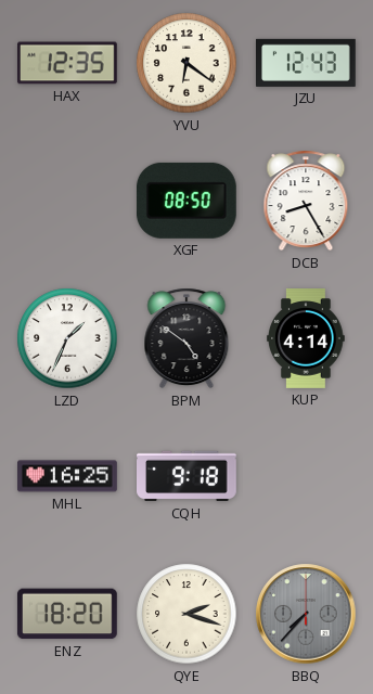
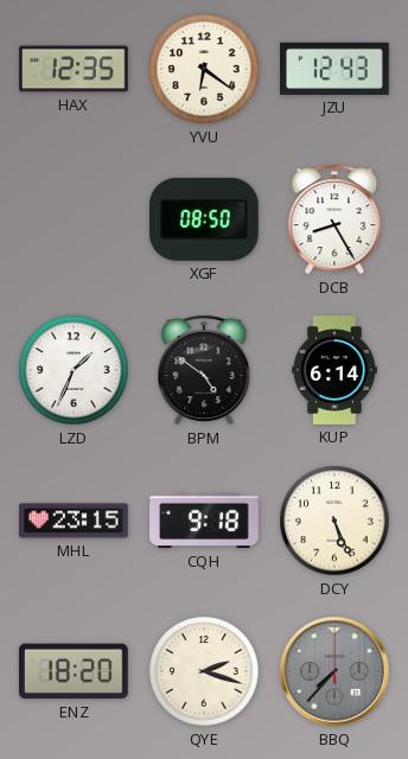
KUP: 4:14 -> 6:14 (334, 371)
MHL: 16:25 -> 23:15 (75, 521)
DCY: none -> 5:26 (334, 521)
